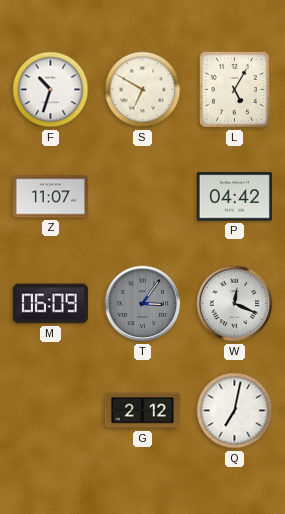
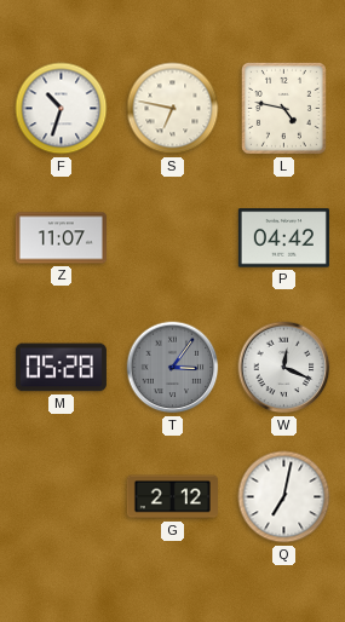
S: 6:50 -> 6:47 (173, 109)
L: 5:05 -> 4:47 (283, 108)
M: 06:09 -> 05:28 (61, 368)
